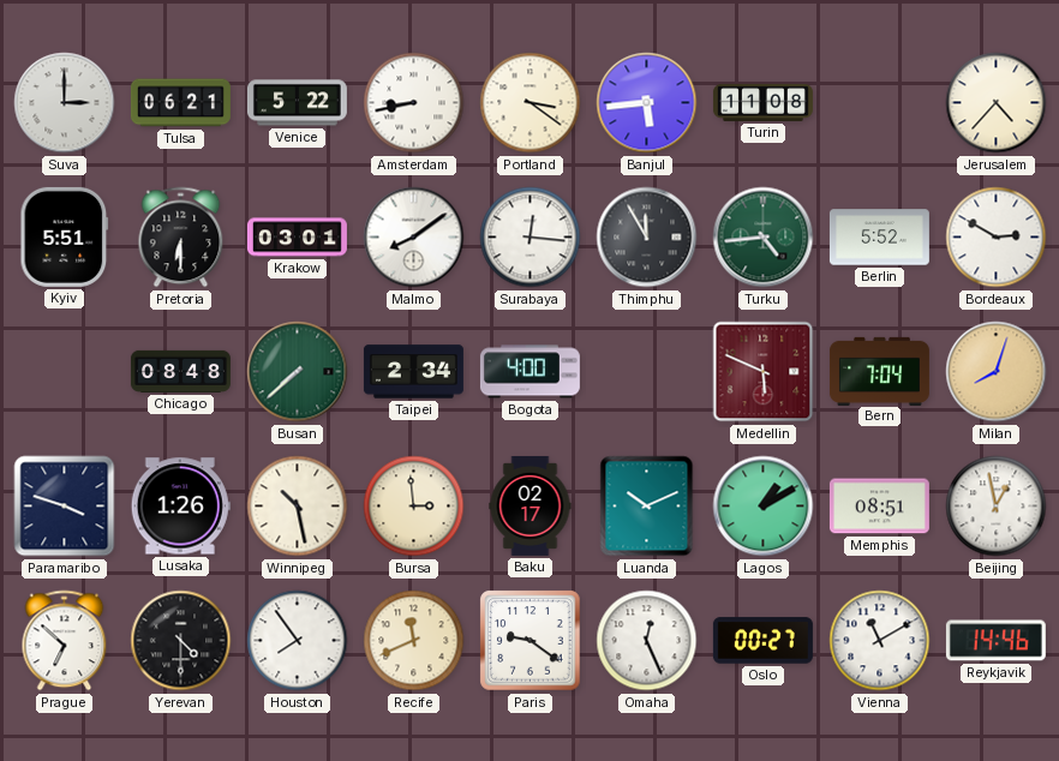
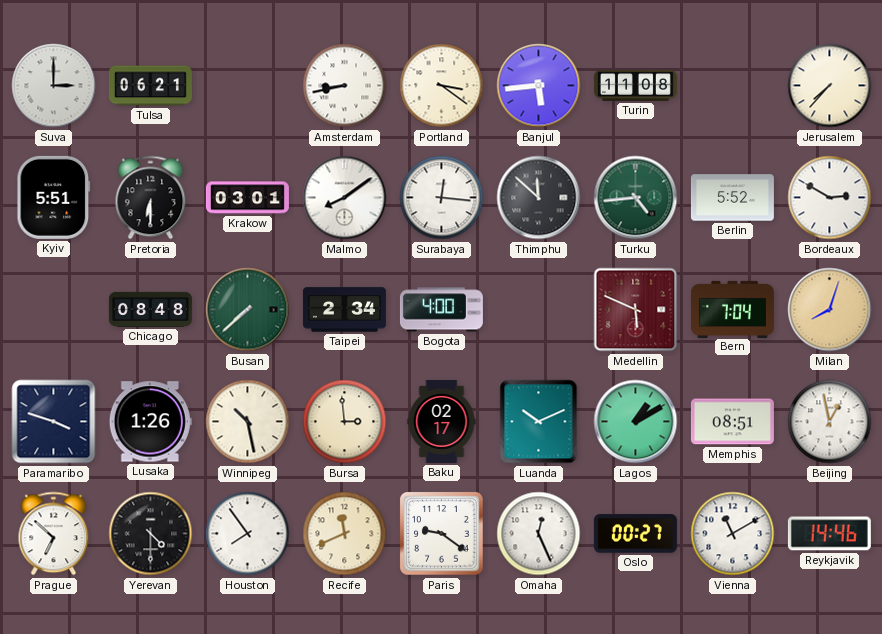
Venice: 5:22 -> none (297, 103)
Jerusalem: 4:37 -> 7:37 (830, 86)
Thimphu: 11:55 -> 11:52 (539, 198)
